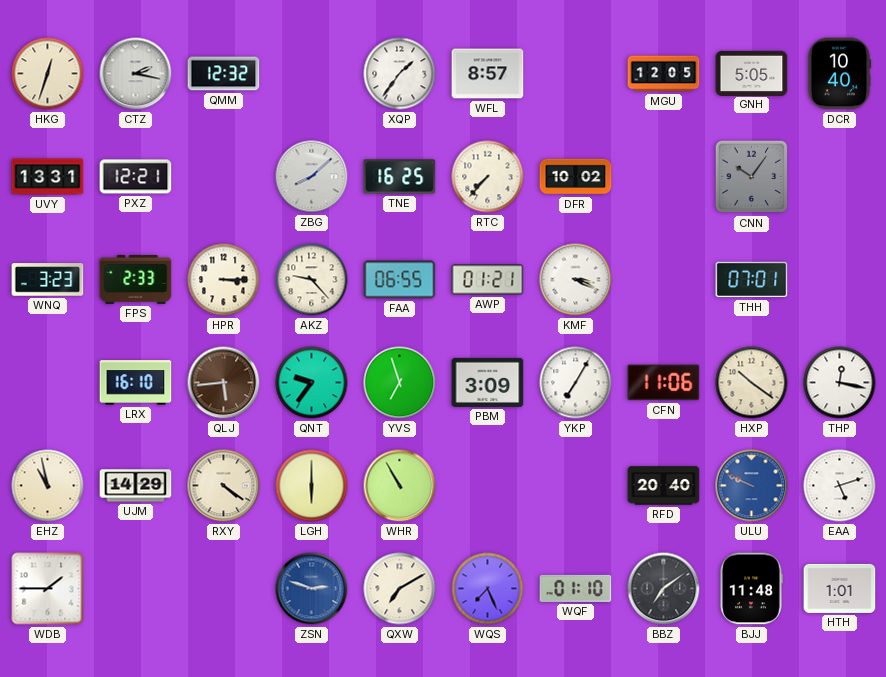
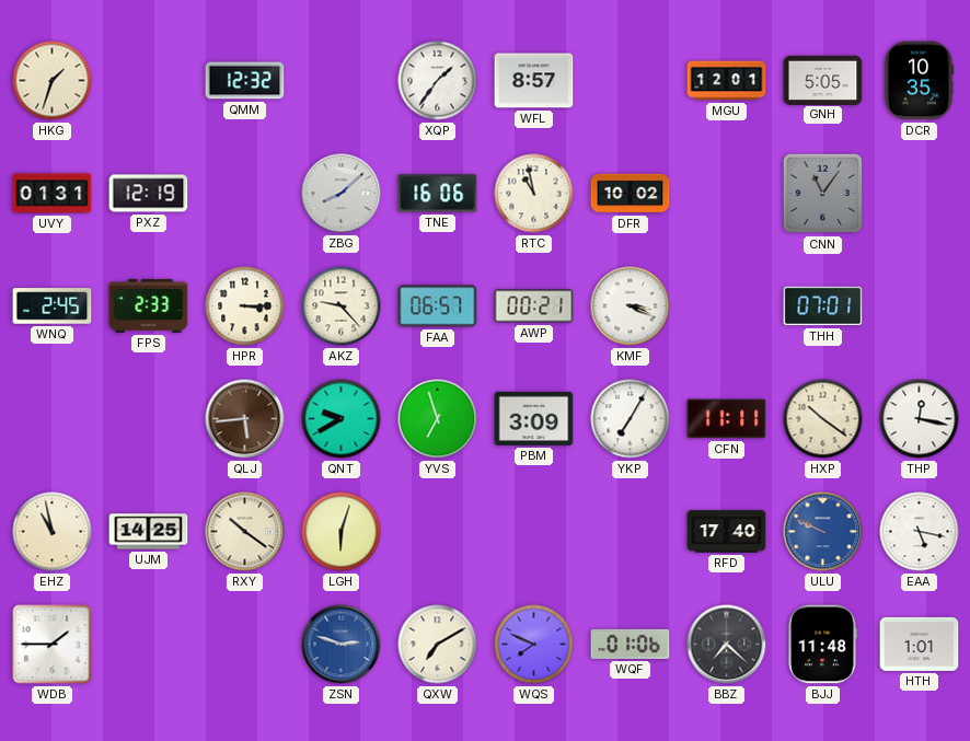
HKG: 12:33 -> 1:33 (53, 81)
CTZ: 2:17 -> none (136, 74)
MGU: 12:05 -> 12:01 (727, 81)
DCR: 10:40 -> 10:35 (919, 81)
UVY: 13:31 -> 01:31 (53, 194)
PXZ: 12:21 -> 12:19 (149, 194)
TNE: 16:25 -> 16:06 (438, 194)
RTC: 7:37 -> 10:58 (534, 194)
CNN: 10:06 -> 11:06 (823, 194)
WNQ: 3:23 -> 2:45 (53, 306)
FAA: 06:55 -> 06:57 (438, 306)
AWP: 01:21 -> 00:21 (534, 306)
LRX: 16:10 -> none (136, 383)
QNT: 9:36 -> 9:40 (342, 419)
CFN: 11:06 -> 11:11 (727, 419)
UJM: 14:29 -> 14:25 (149, 532)
RXY: 4:21 -> 10:21 (245, 532)
LGH: 6:00 -> 6:03 (342, 532)
WHR: 10:55 -> none (400, 486)
RFD: 20:40 -> 17:40 (727, 532)
EAA: 5:12 -> 5:17 (920, 532)
WQS: 7:26 -> 7:49 (534, 645)
WQF: 01:10 -> 01:06 (631, 644)
BBZ: 7:09 -> 7:22 (727, 645)
